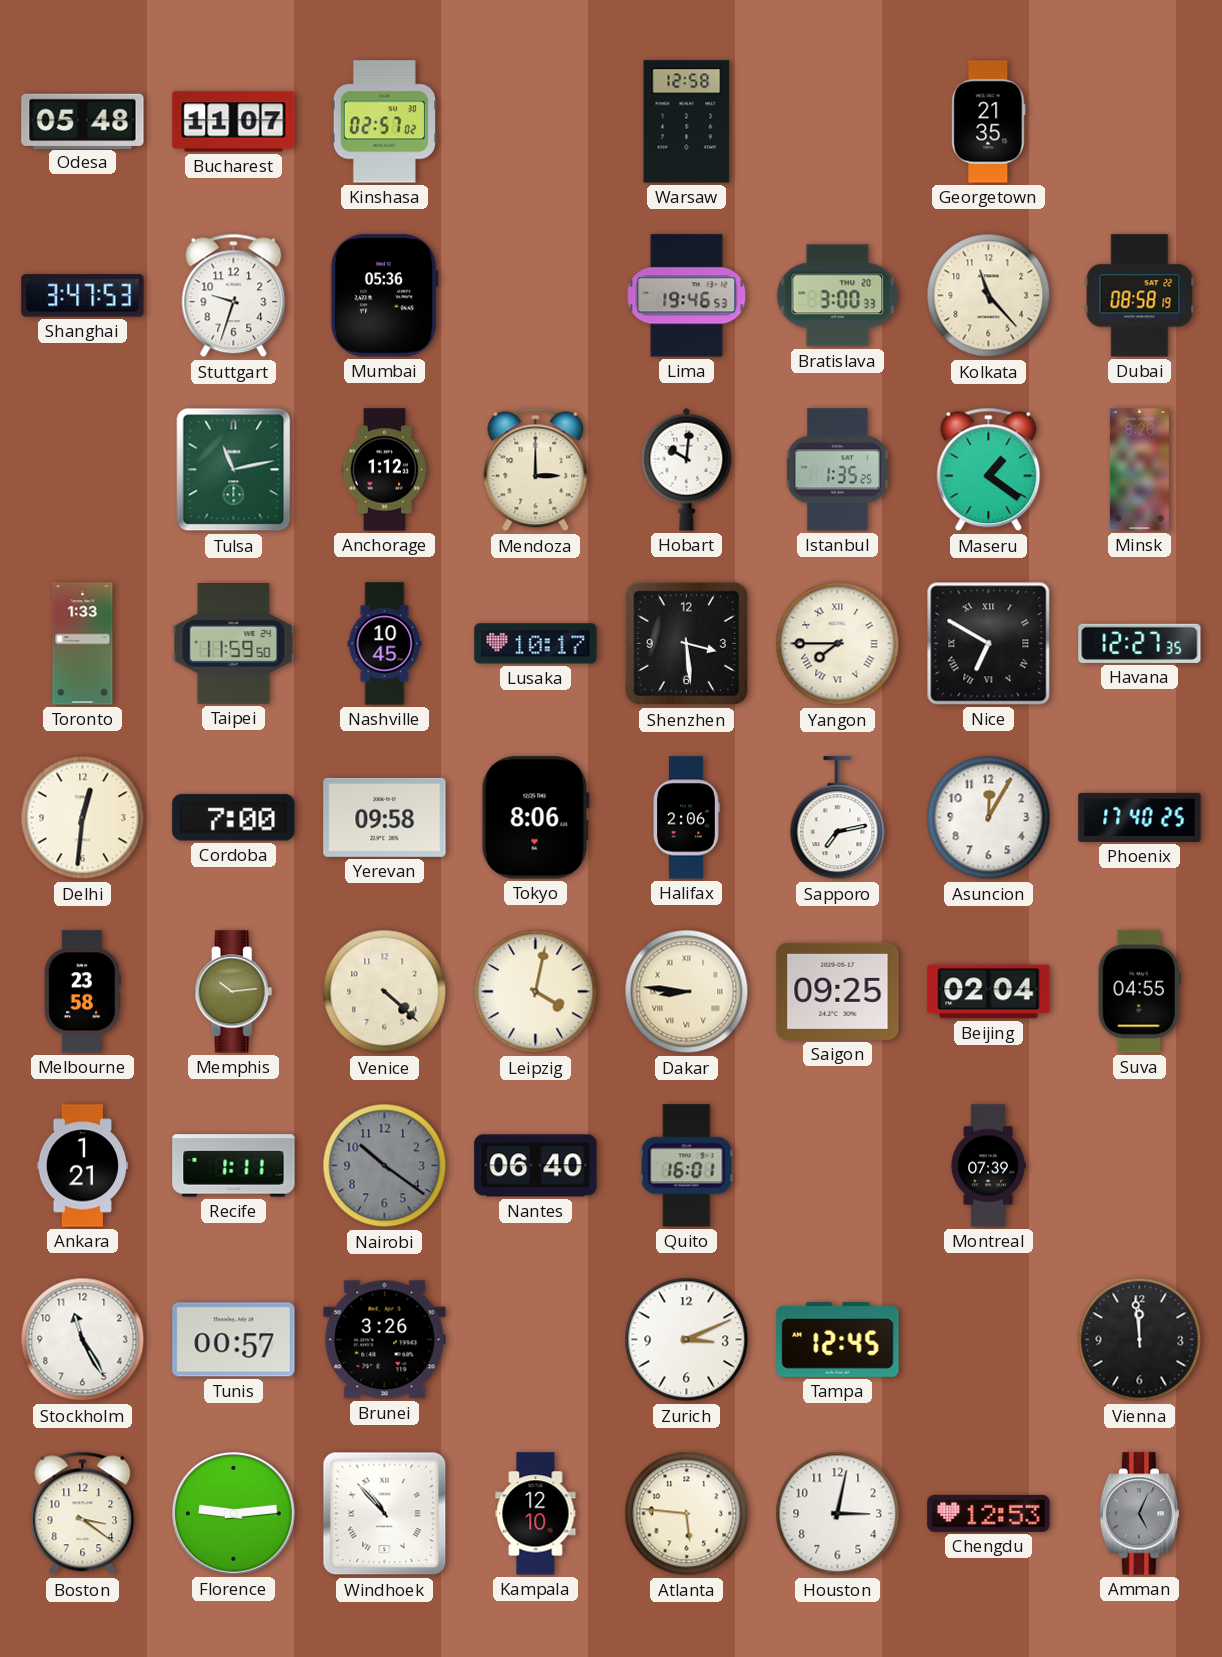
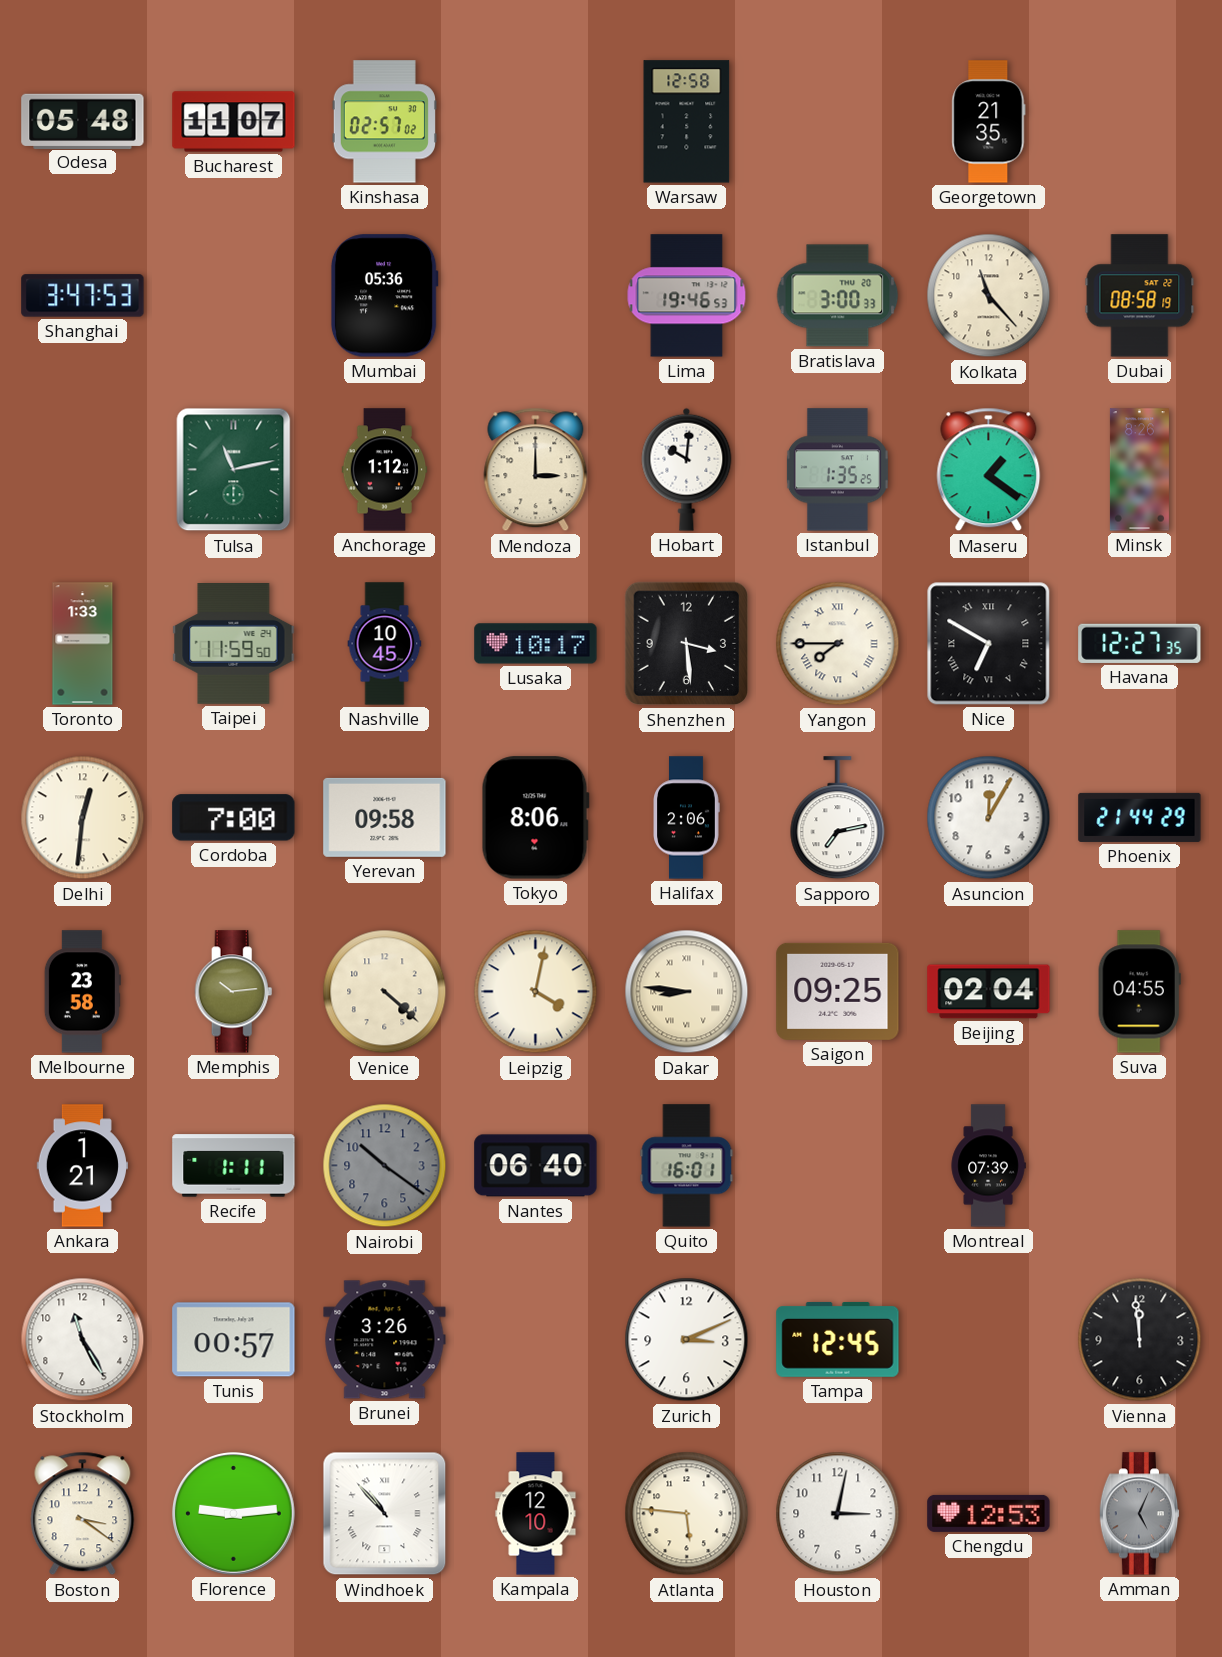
Stuttgart: 9:33 -> none (234, 296)
Phoenix: 17:40 -> 21:44 (1140, 817)
